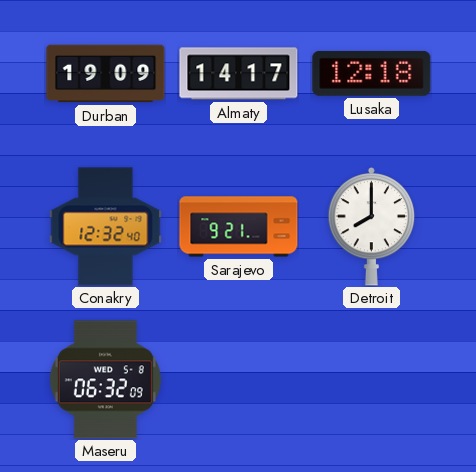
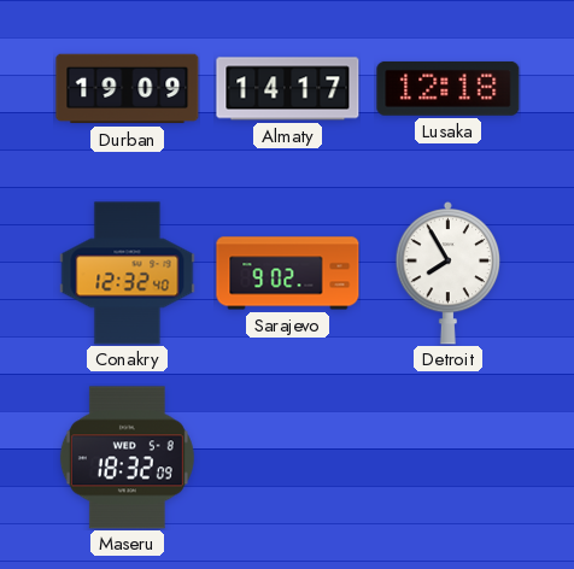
Sarajevo: 9:21 -> 9:02 (288, 274)
Detroit: 8:00 -> 7:55 (449, 274)
Maseru: 06:32 -> 18:32 (127, 458)
